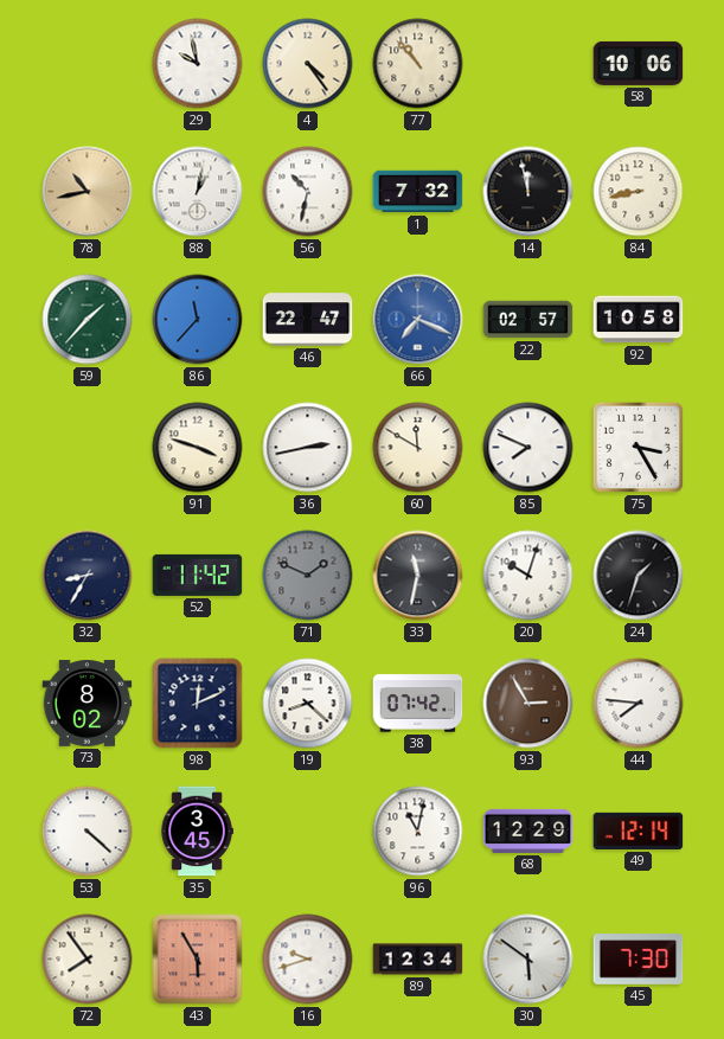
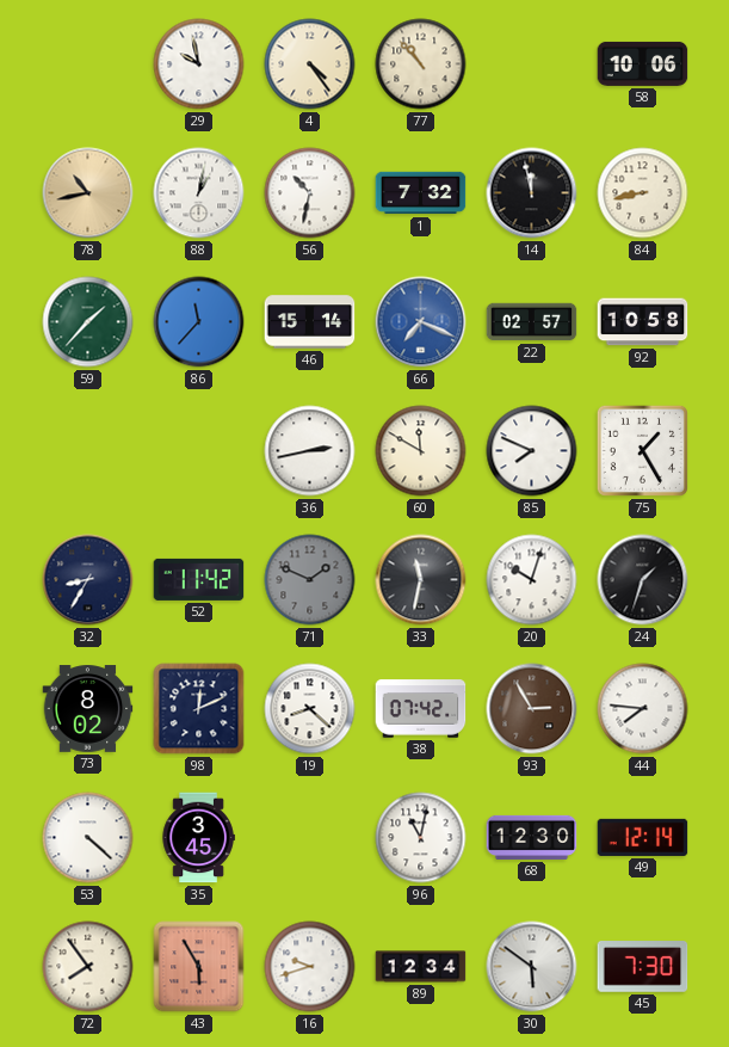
46: 22:47 -> 15:14 (310, 322)
91: 3:48 -> none (198, 448)
75: 3:25 -> 1:25 (642, 450)
68: 12:29 -> 12:30 (532, 837)
